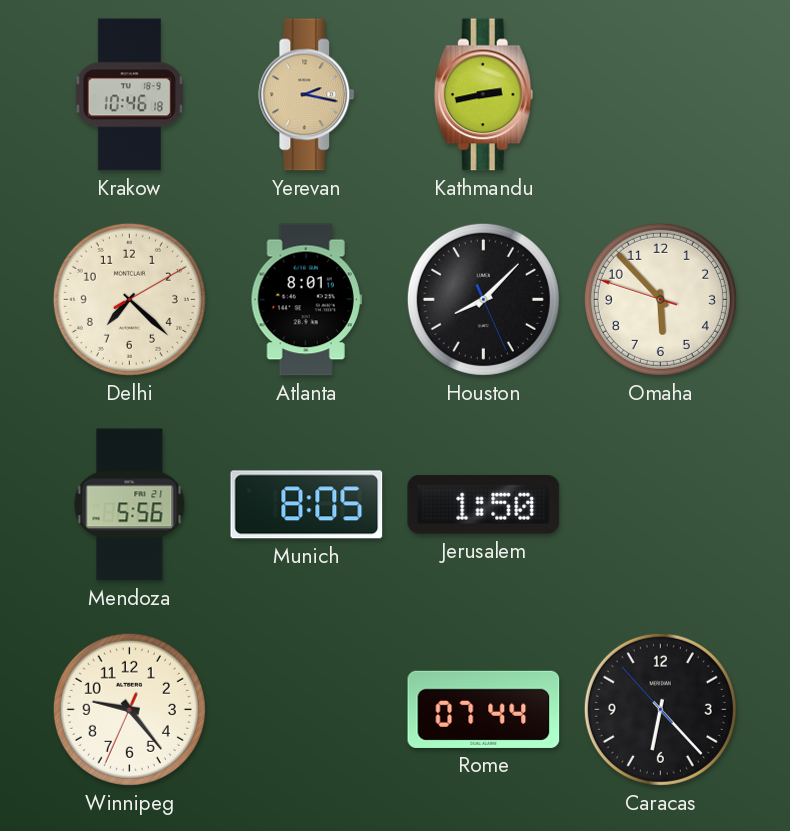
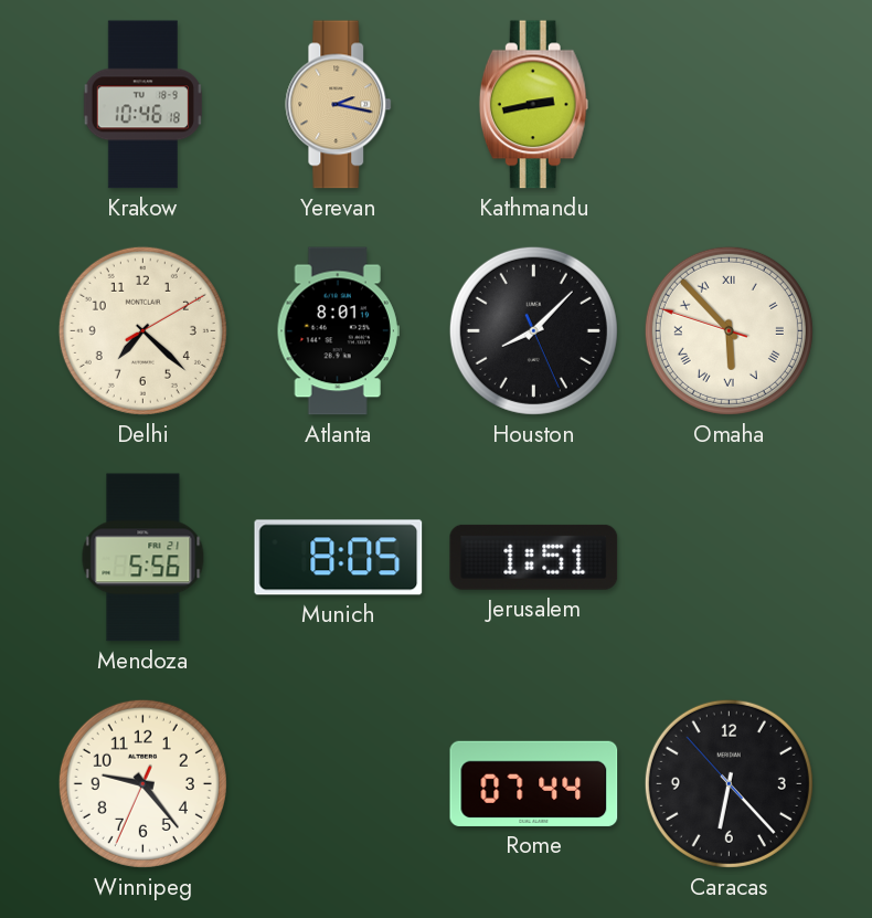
Omaha numerals: Arabic -> Roman (729, 330)
Jerusalem: 1:50 -> 1:51 (534, 557)
